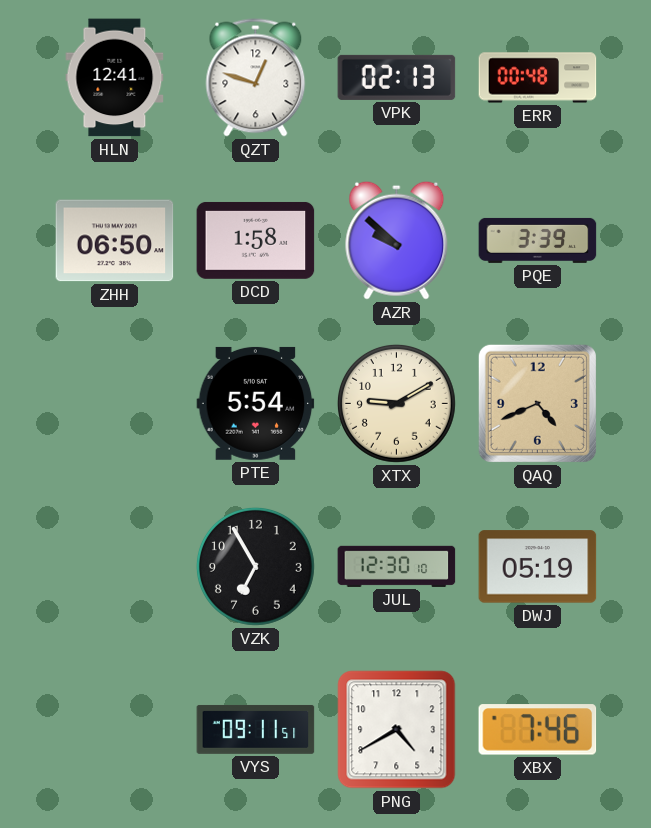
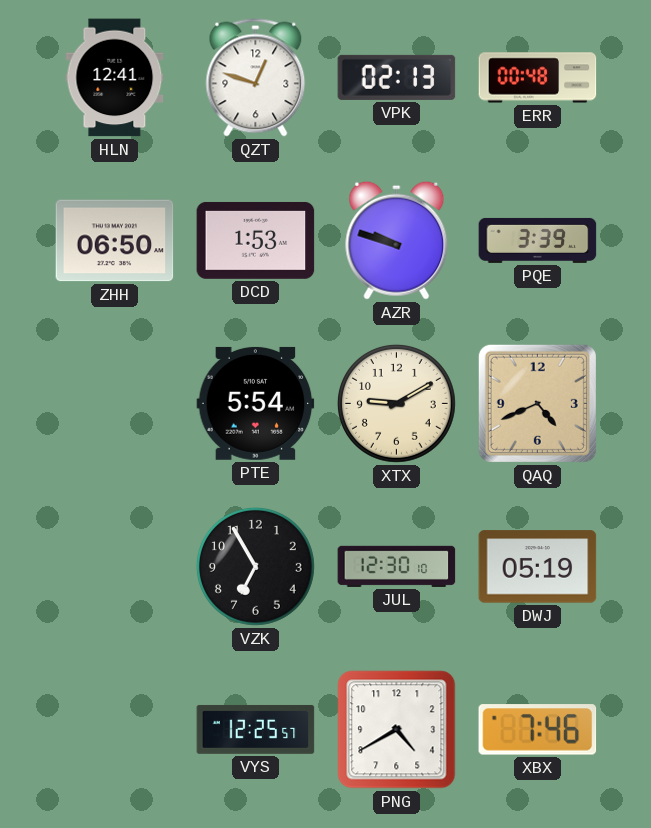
DCD: 1:58 -> 1:53 (256, 240)
AZR: 9:52 -> 9:48 (397, 240)
VYS: 09:11 -> 12:25 (256, 729)
